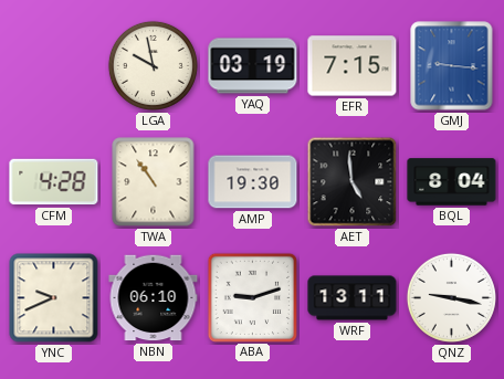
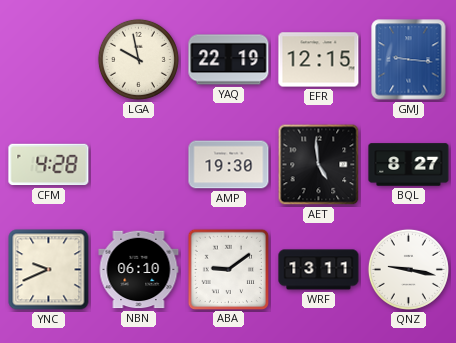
YAQ: 03:19 -> 22:19 (229, 60)
EFR: 7:15 -> 12:15 (319, 60)
TWA: 10:54 -> none (154, 182)
BQL: 8:04 -> 8:27 (409, 165)
ABA: 9:12 -> 9:09 (228, 269)
